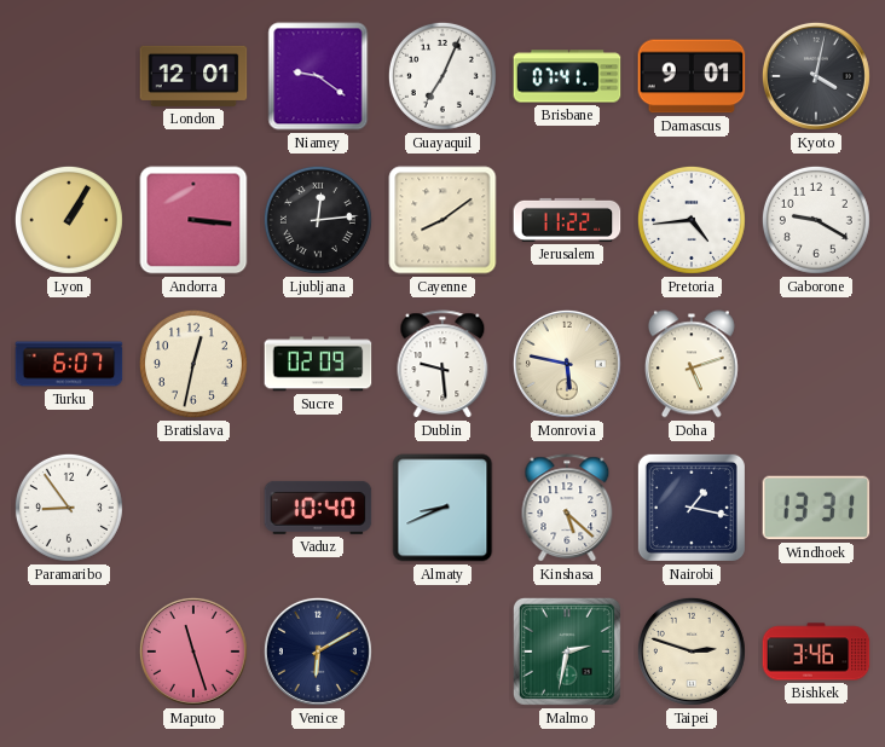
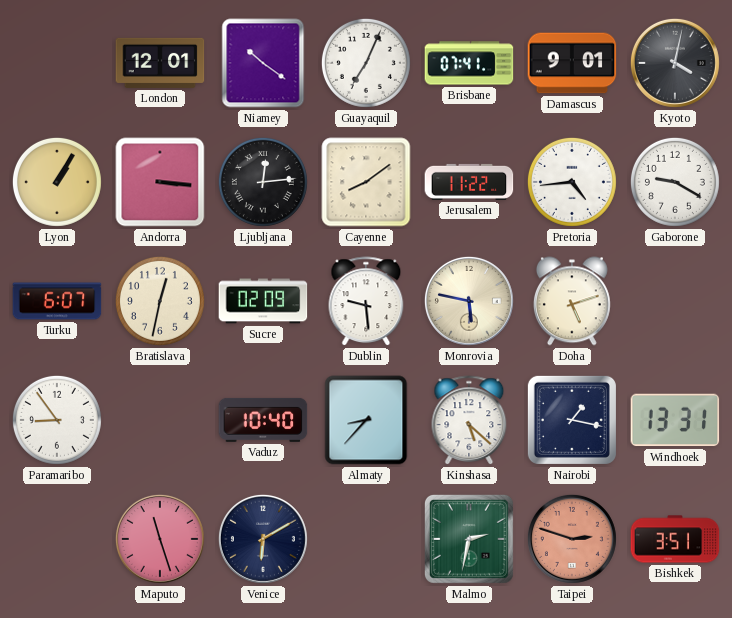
Niamey: 9:21 -> 10:21 (263, 63)
Almaty: 8:41 -> 8:37 (366, 420)
Taipei dial: cream -> salmon (572, 539)
Bishkek: 3:46 -> 3:51 (675, 539)
